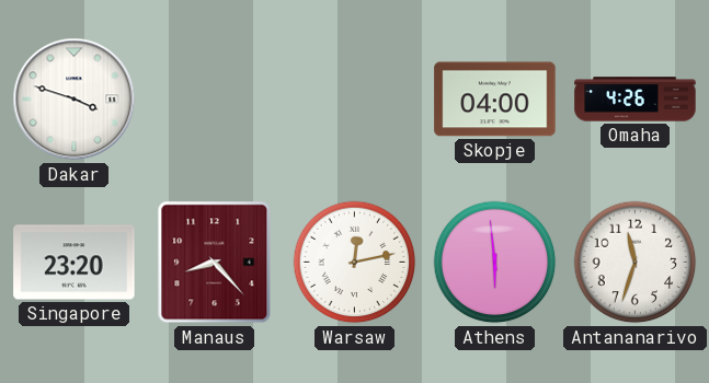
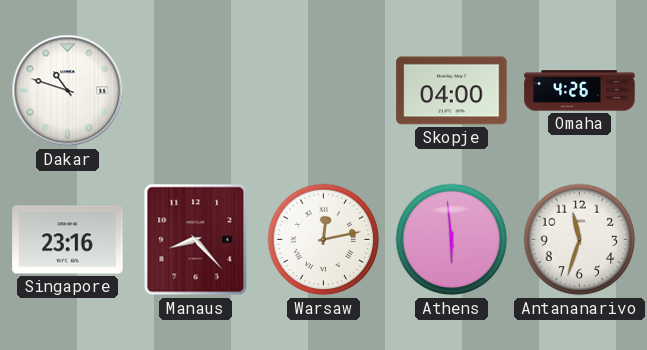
Dakar: 3:48 -> 10:48 (68, 91)
Singapore: 23:20 -> 23:16 (68, 240)
